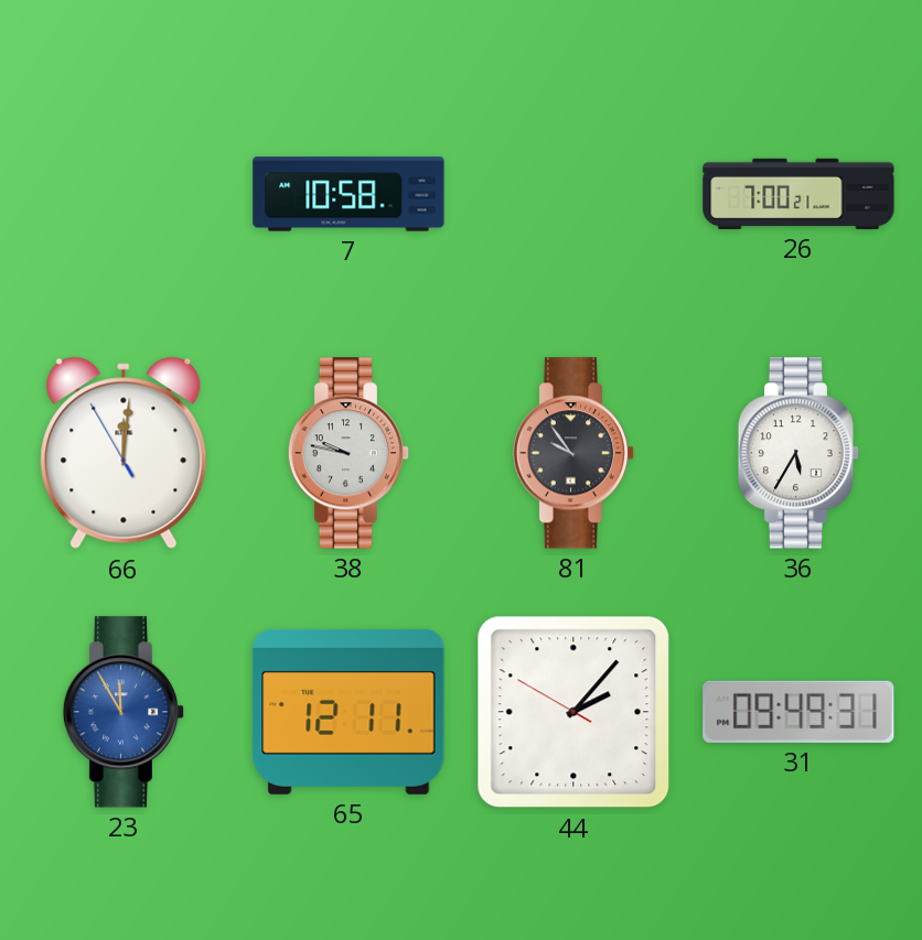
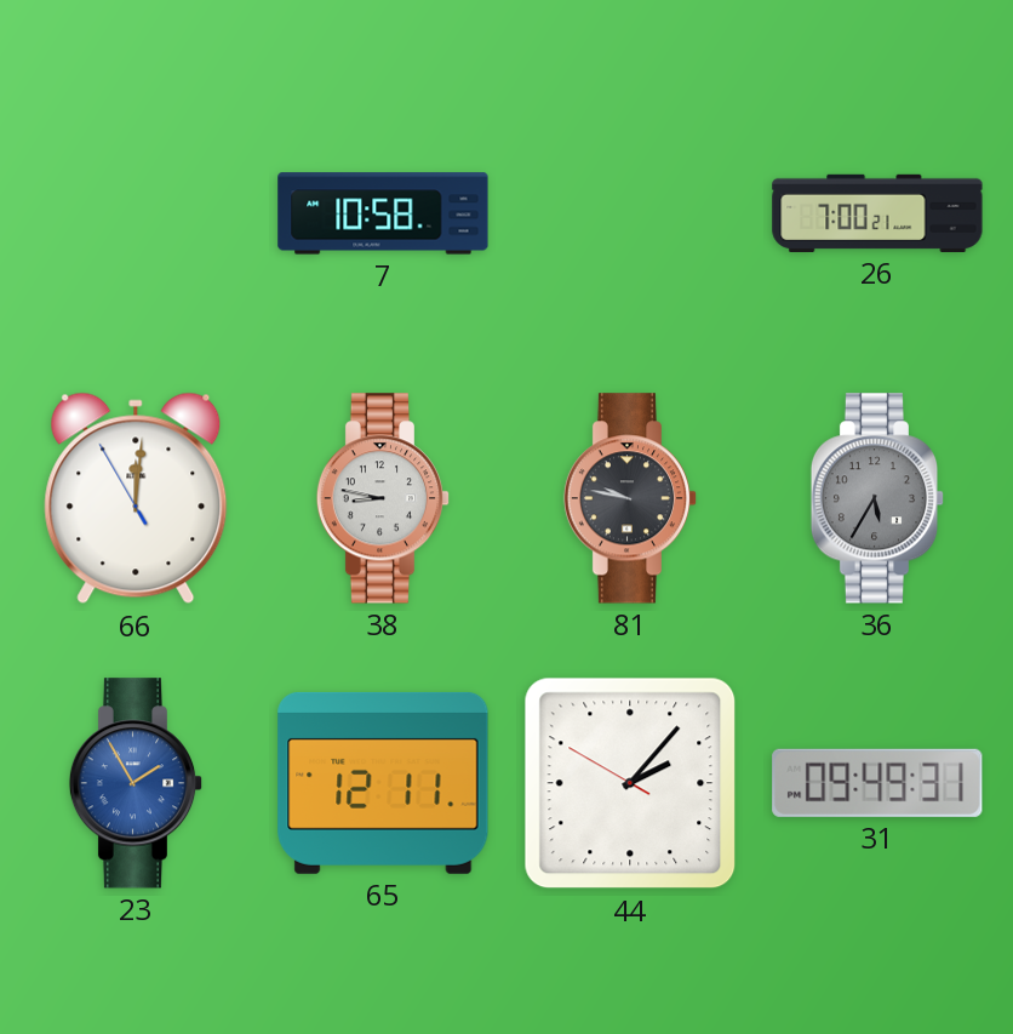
38: 9:47 -> 8:47 (383, 498)
81: 9:54 -> 9:47 (630, 498)
36 dial: white -> grey (877, 498)
23: 11:55 -> 1:55 (136, 783)
